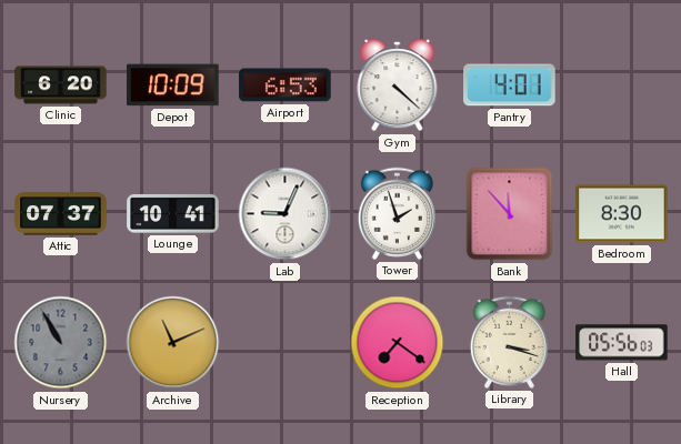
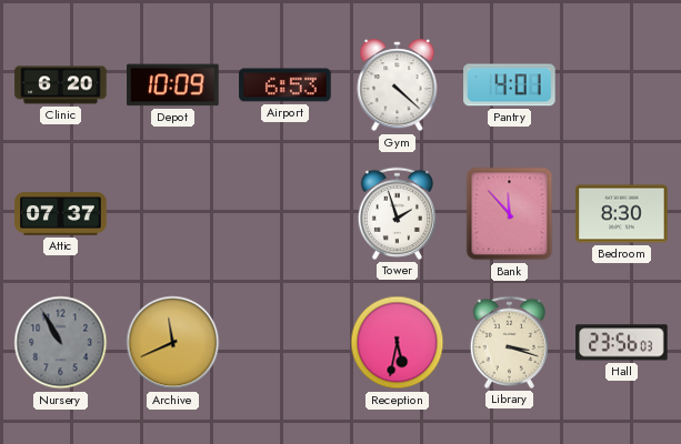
Lounge: 10:41 -> none (173, 213)
Lab: 9:04 -> none (286, 214)
Archive: 11:11 -> 11:41 (173, 343)
Reception: 7:21 -> 5:32 (398, 343)
Hall: 05:56 -> 23:56 (622, 343)
